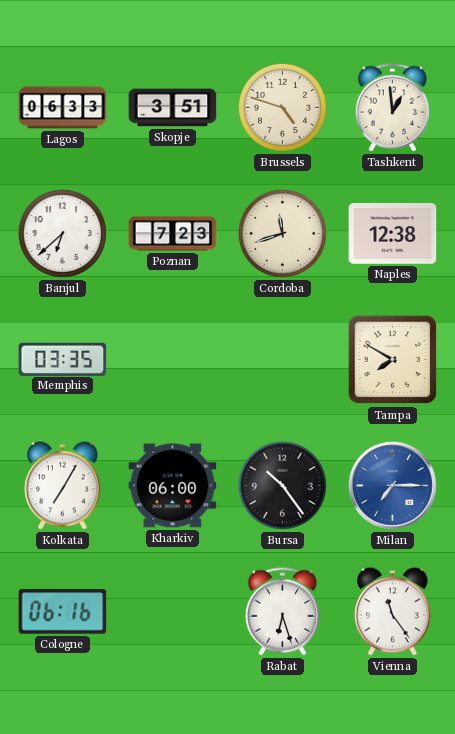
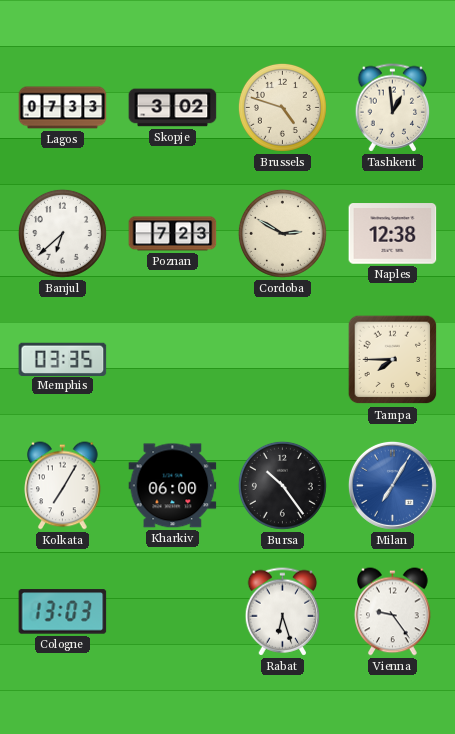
Lagos: 06:33 -> 07:33 (63, 108)
Skopje: 3:51 -> 3:02 (173, 108)
Cordoba: 11:42 -> 2:50 (282, 233)
Tampa: 7:50 -> 7:45 (393, 360)
Milan: 7:15 -> 7:05 (392, 485)
Cologne: 06:16 -> 13:03 (63, 612)
Vienna: 11:24 -> 9:24 (393, 612)
